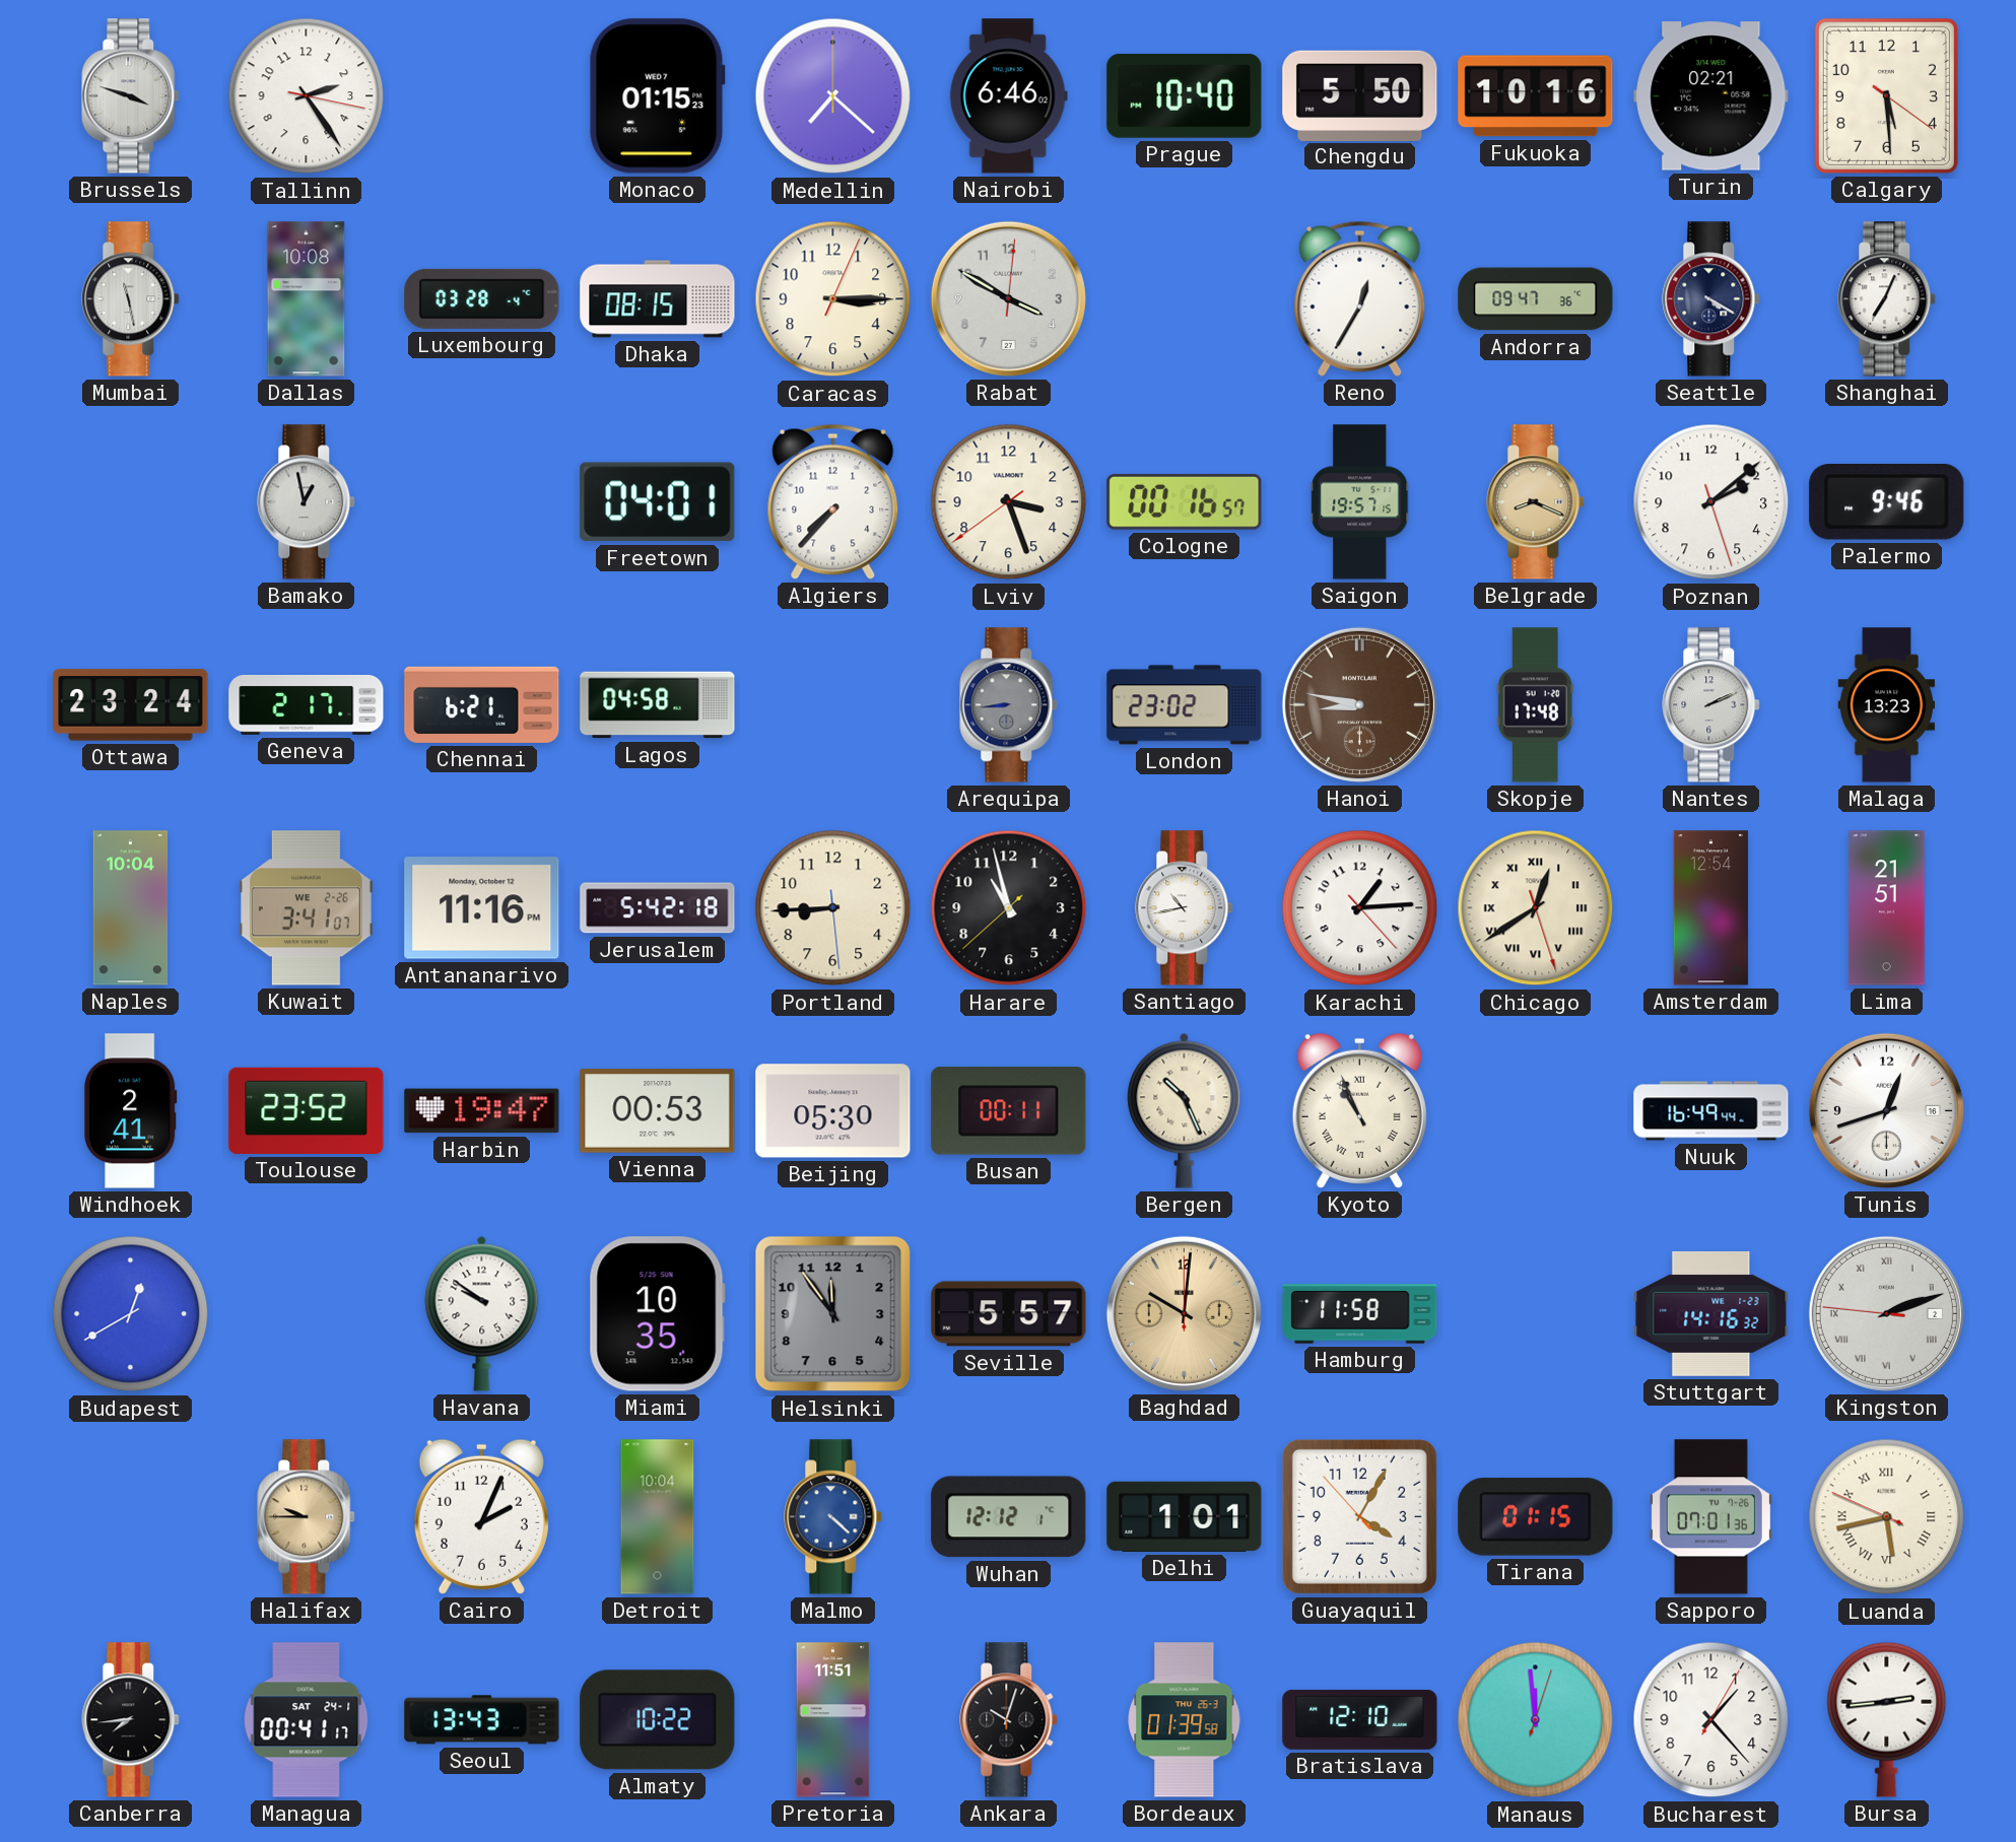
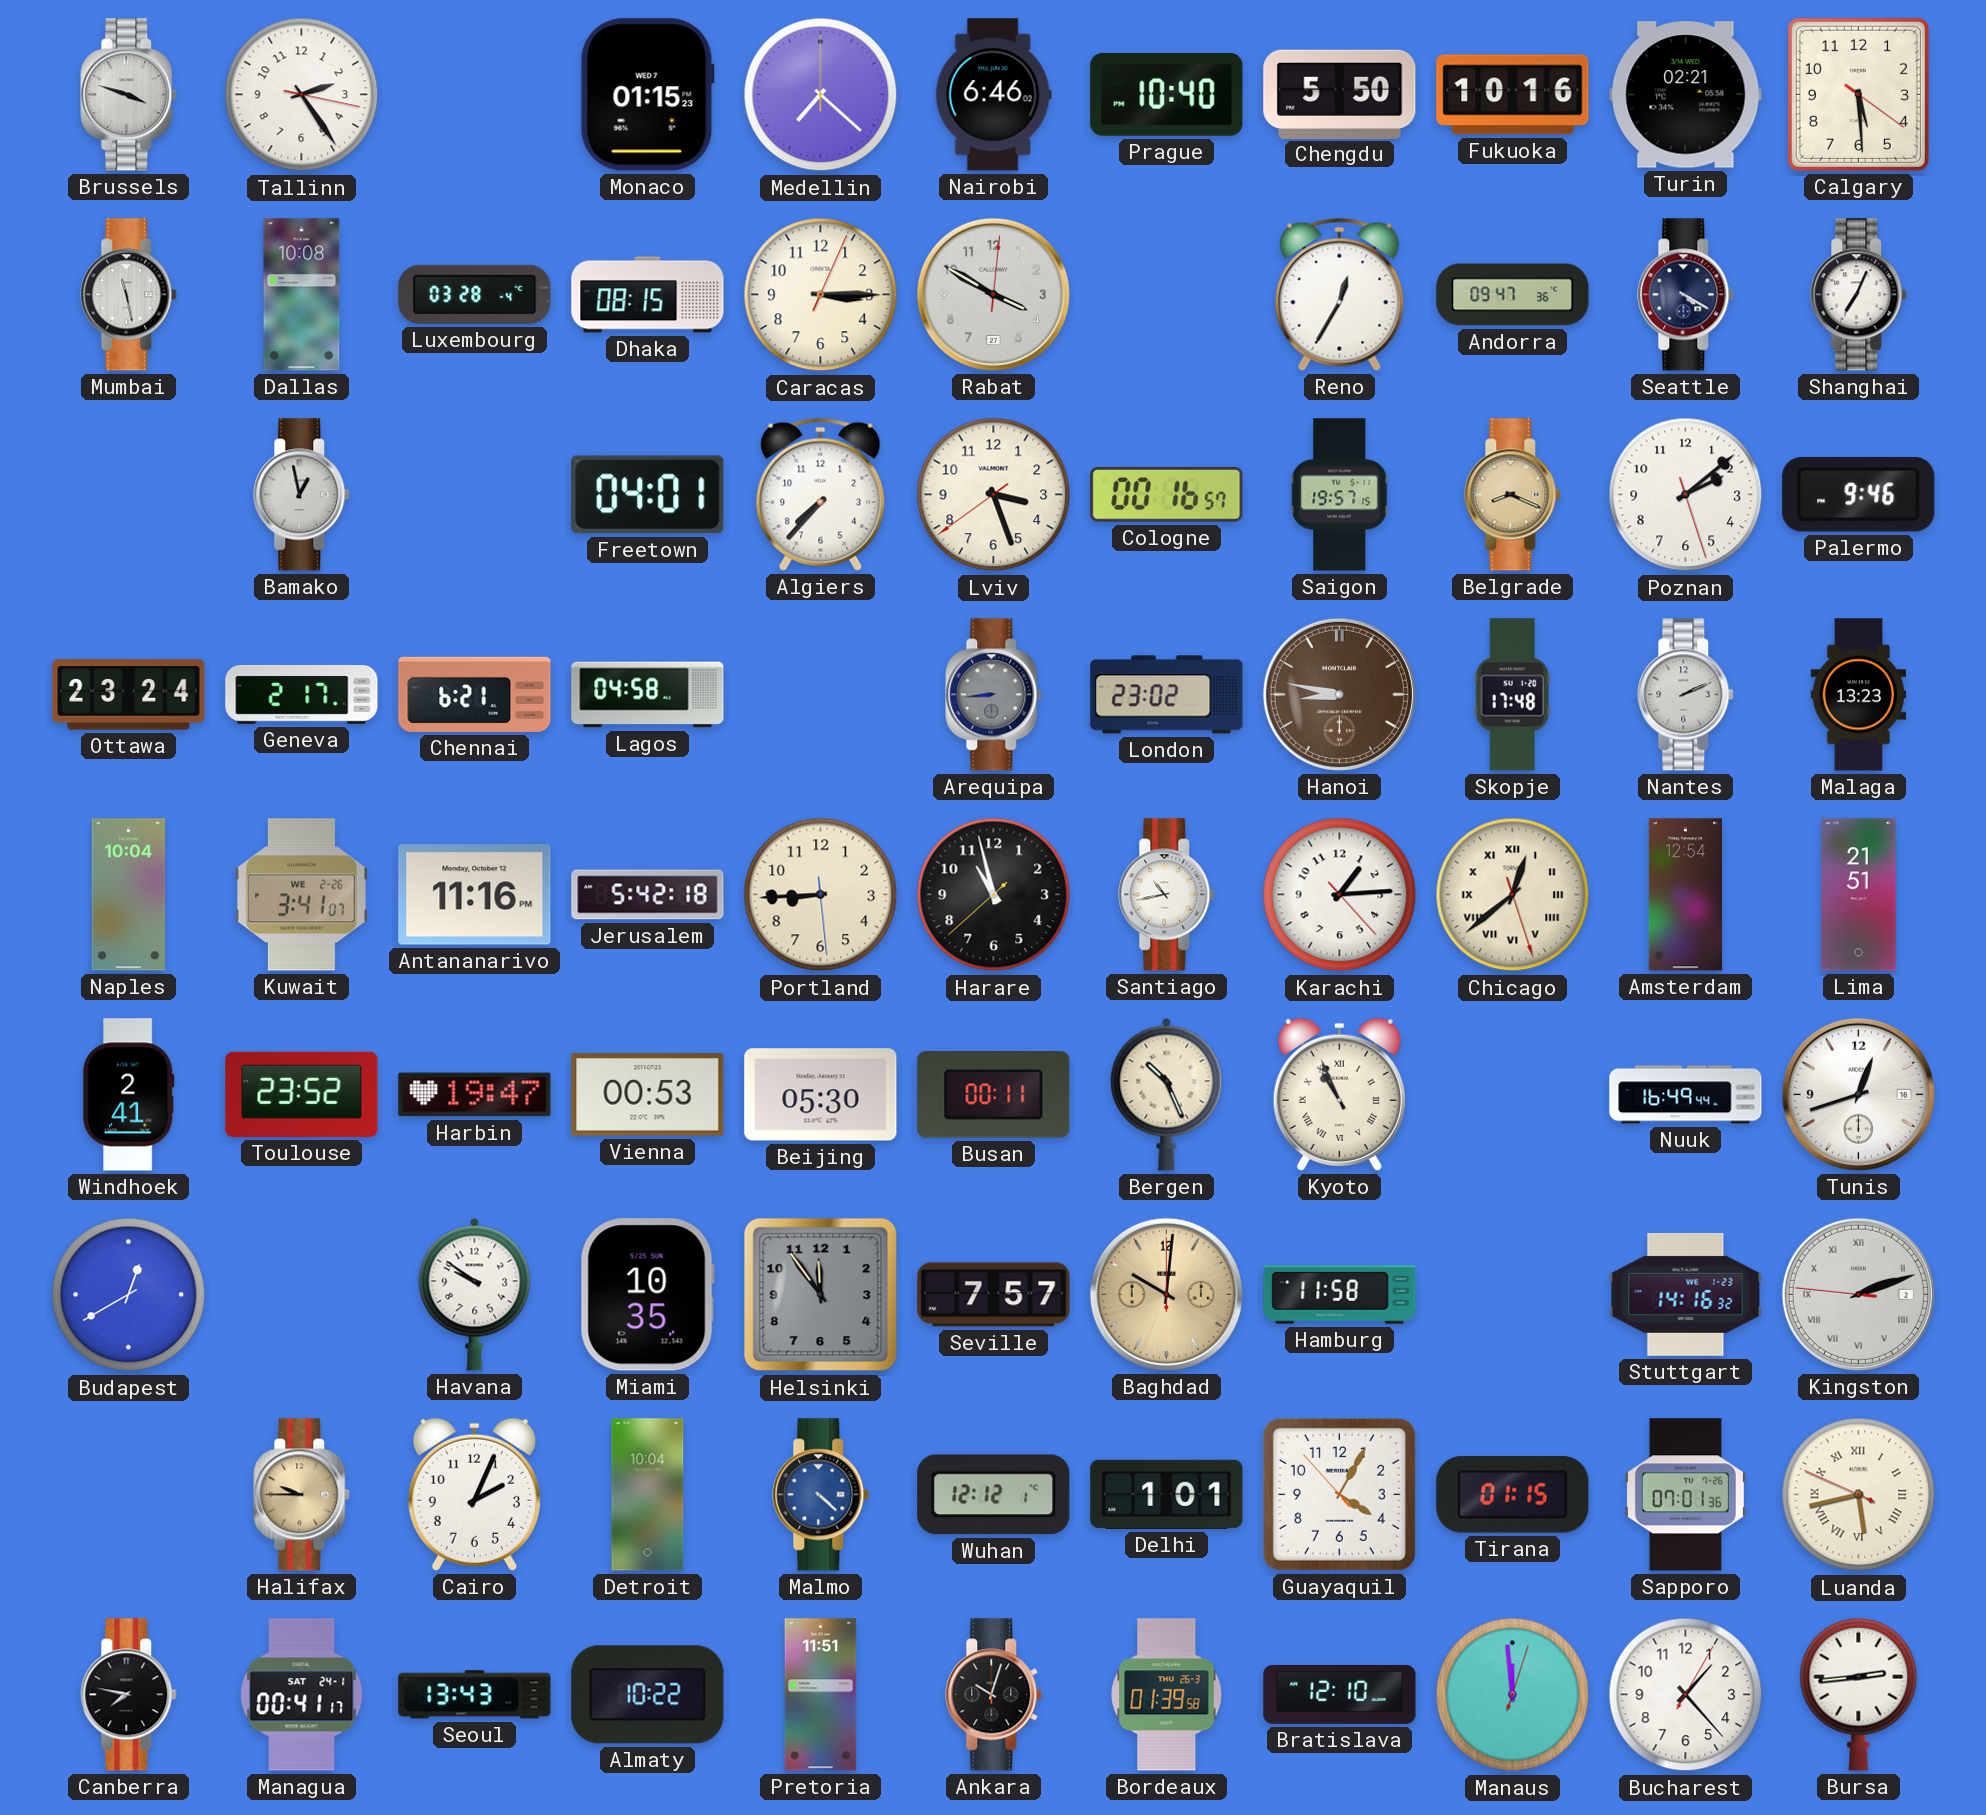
Chicago: 12:39 -> 12:38 (1513, 895)
Seville: 5:57 -> 7:57 (994, 1295)
Canberra: 7:44 -> 7:47 (129, 1695)
